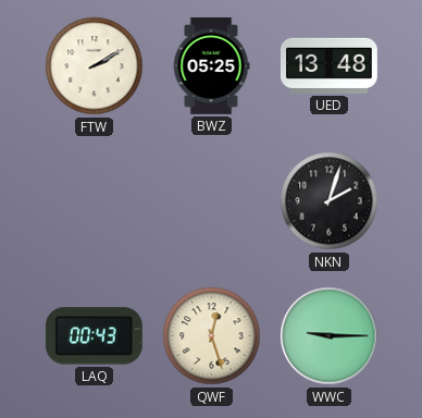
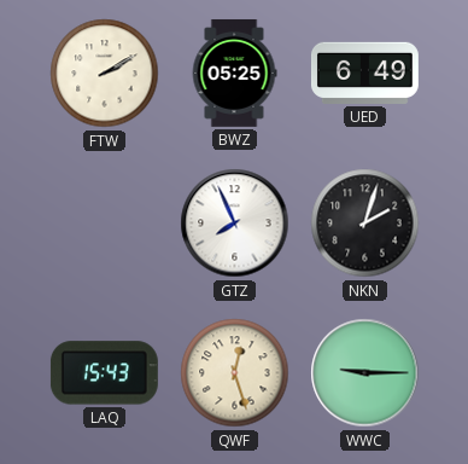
UED: 13:48 -> 6:49 (364, 72)
GTZ: none -> 7:56 (235, 224)
LAQ: 00:43 -> 15:43 (104, 373)
